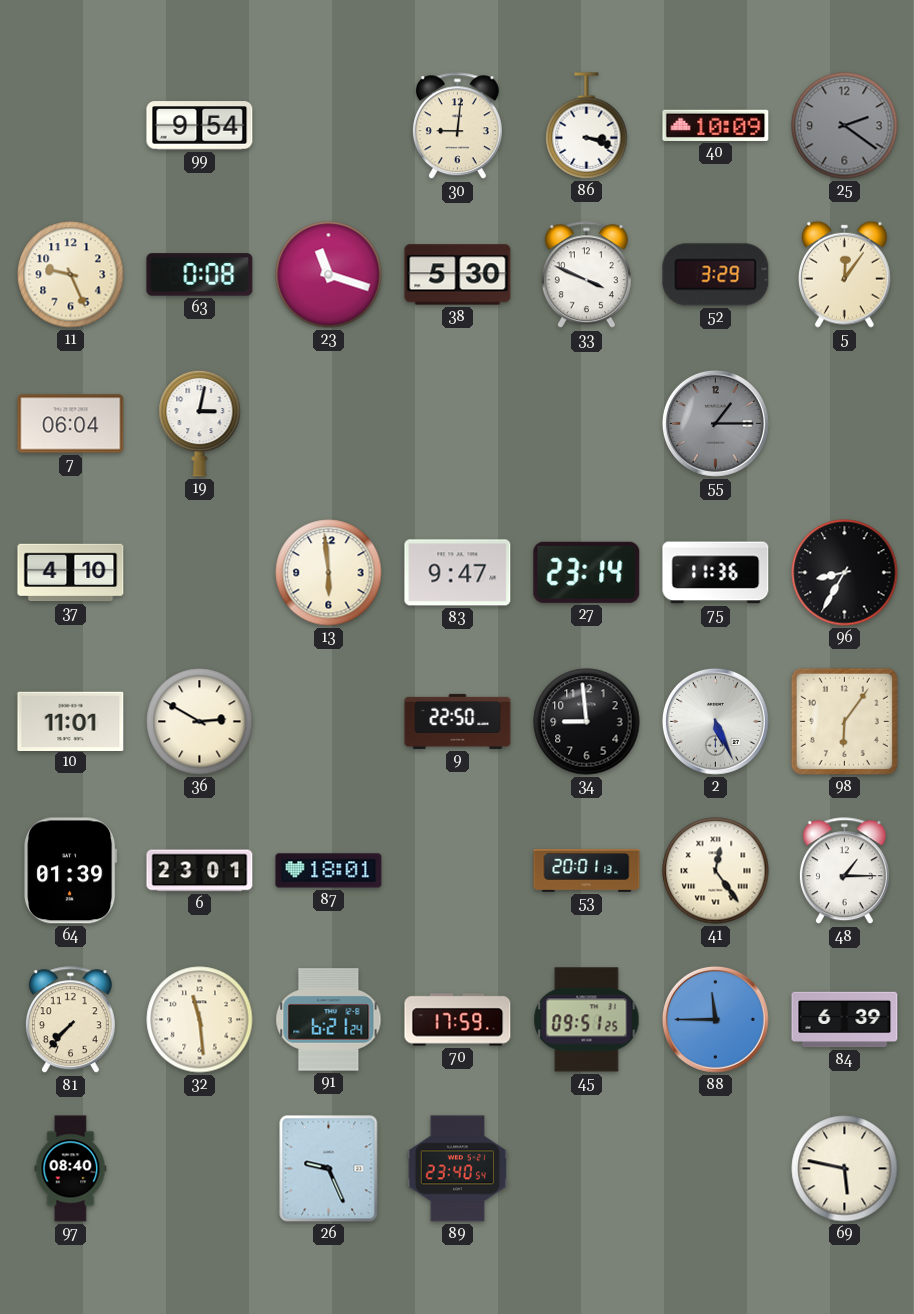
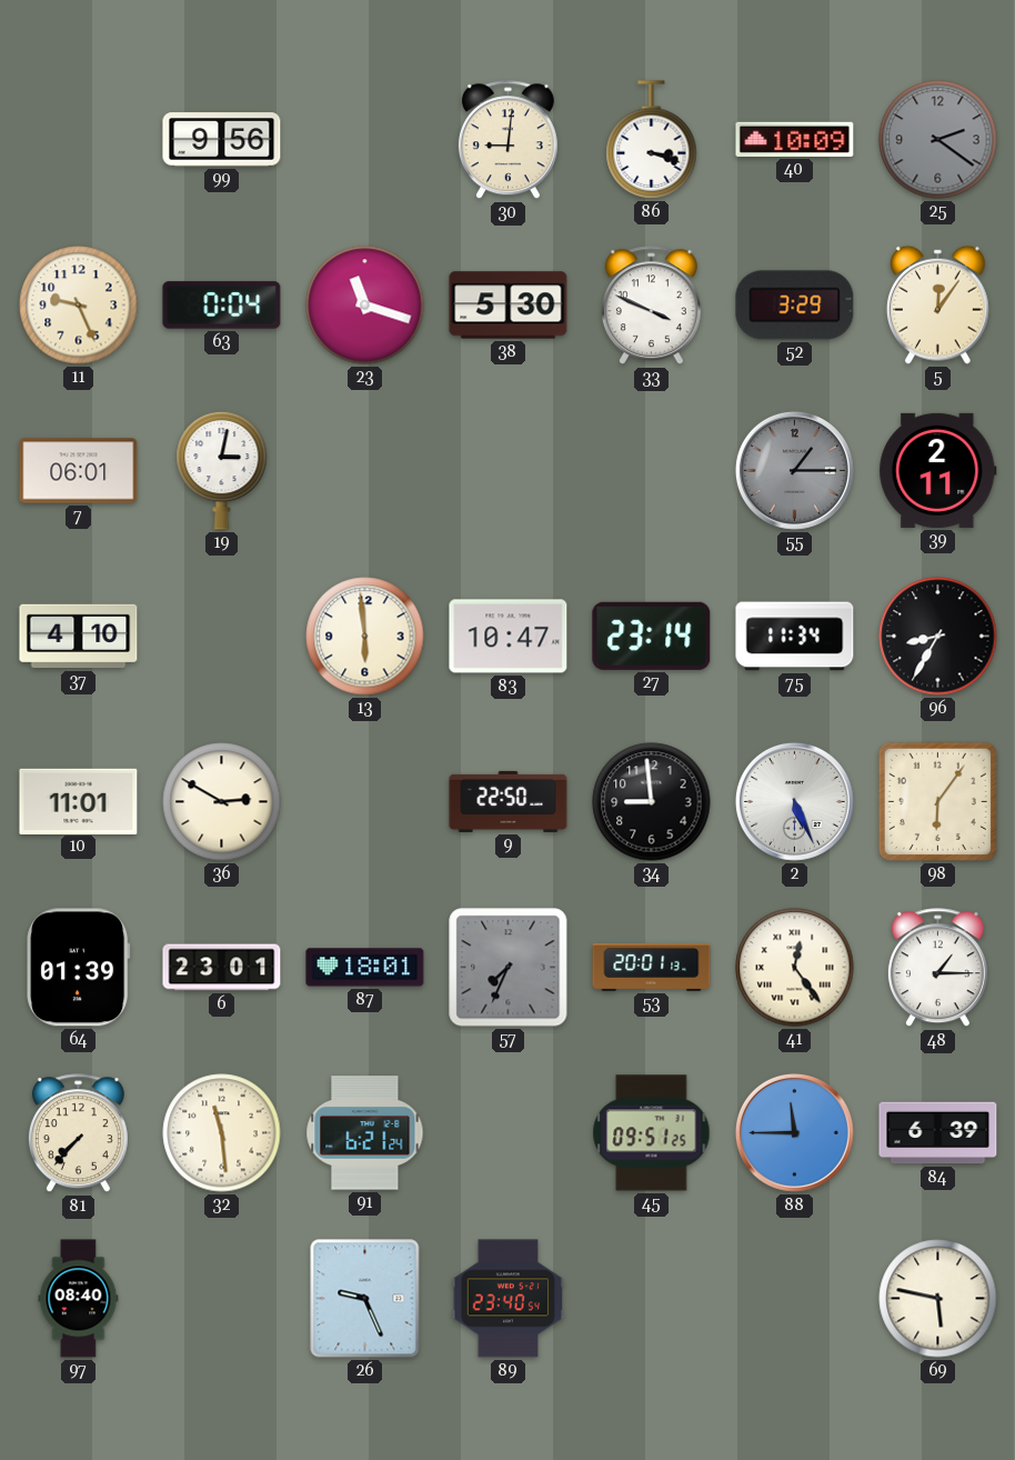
99: 9:54 -> 9:56 (222, 140)
63: 0:08 -> 0:04 (222, 306)
7: 06:04 -> 06:01 (79, 471)
39: none -> 2:11 (938, 470)
83: 9:47 -> 10:47 (509, 637)
75: 11:36 -> 11:34 (795, 637)
57: none -> 7:34 (509, 968)
70: 17:59 -> none (458, 1020)
